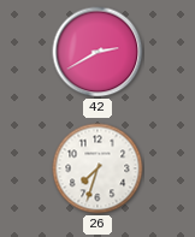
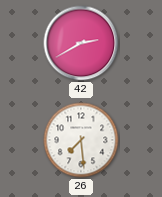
26: 7:33 -> 7:29 (81, 140)
